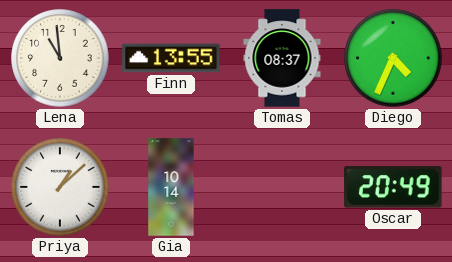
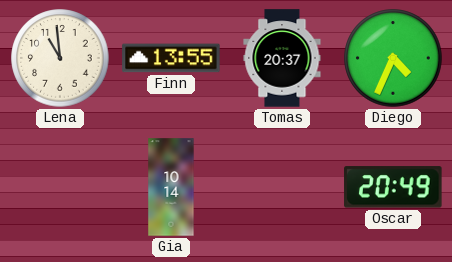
Tomas: 08:37 -> 20:37 (282, 58)
Priya: 1:08 -> none (60, 187)
